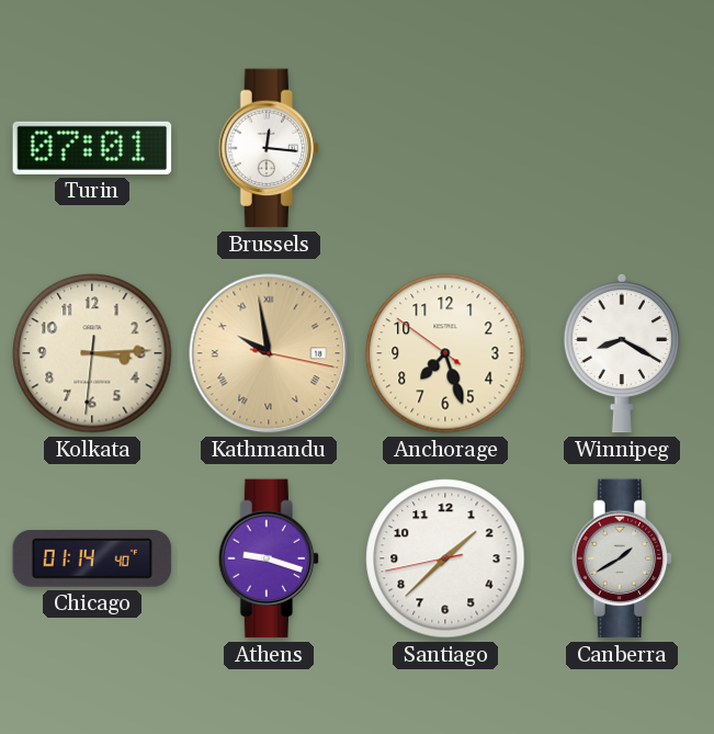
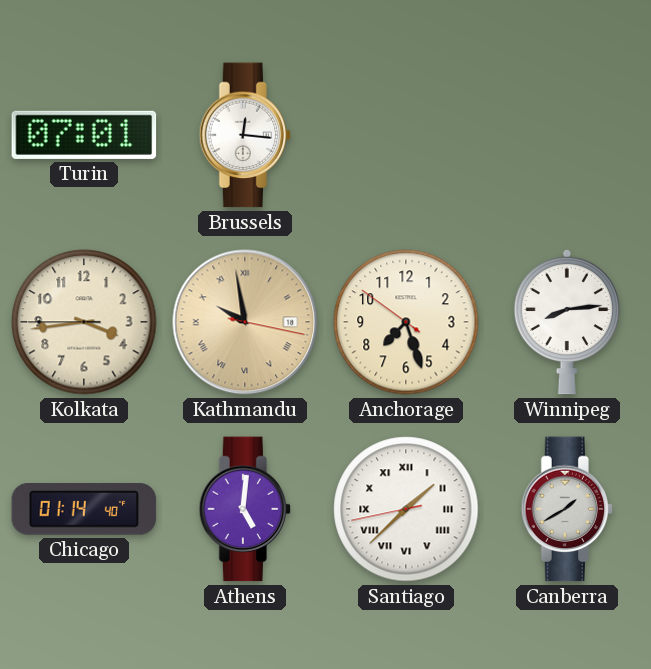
Kolkata: 3:14 -> 3:43 (84, 322)
Winnipeg: 8:20 -> 8:14 (567, 322)
Athens: 9:18 -> 5:01 (245, 509)
Santiago numerals: Arabic -> Roman (406, 509)
